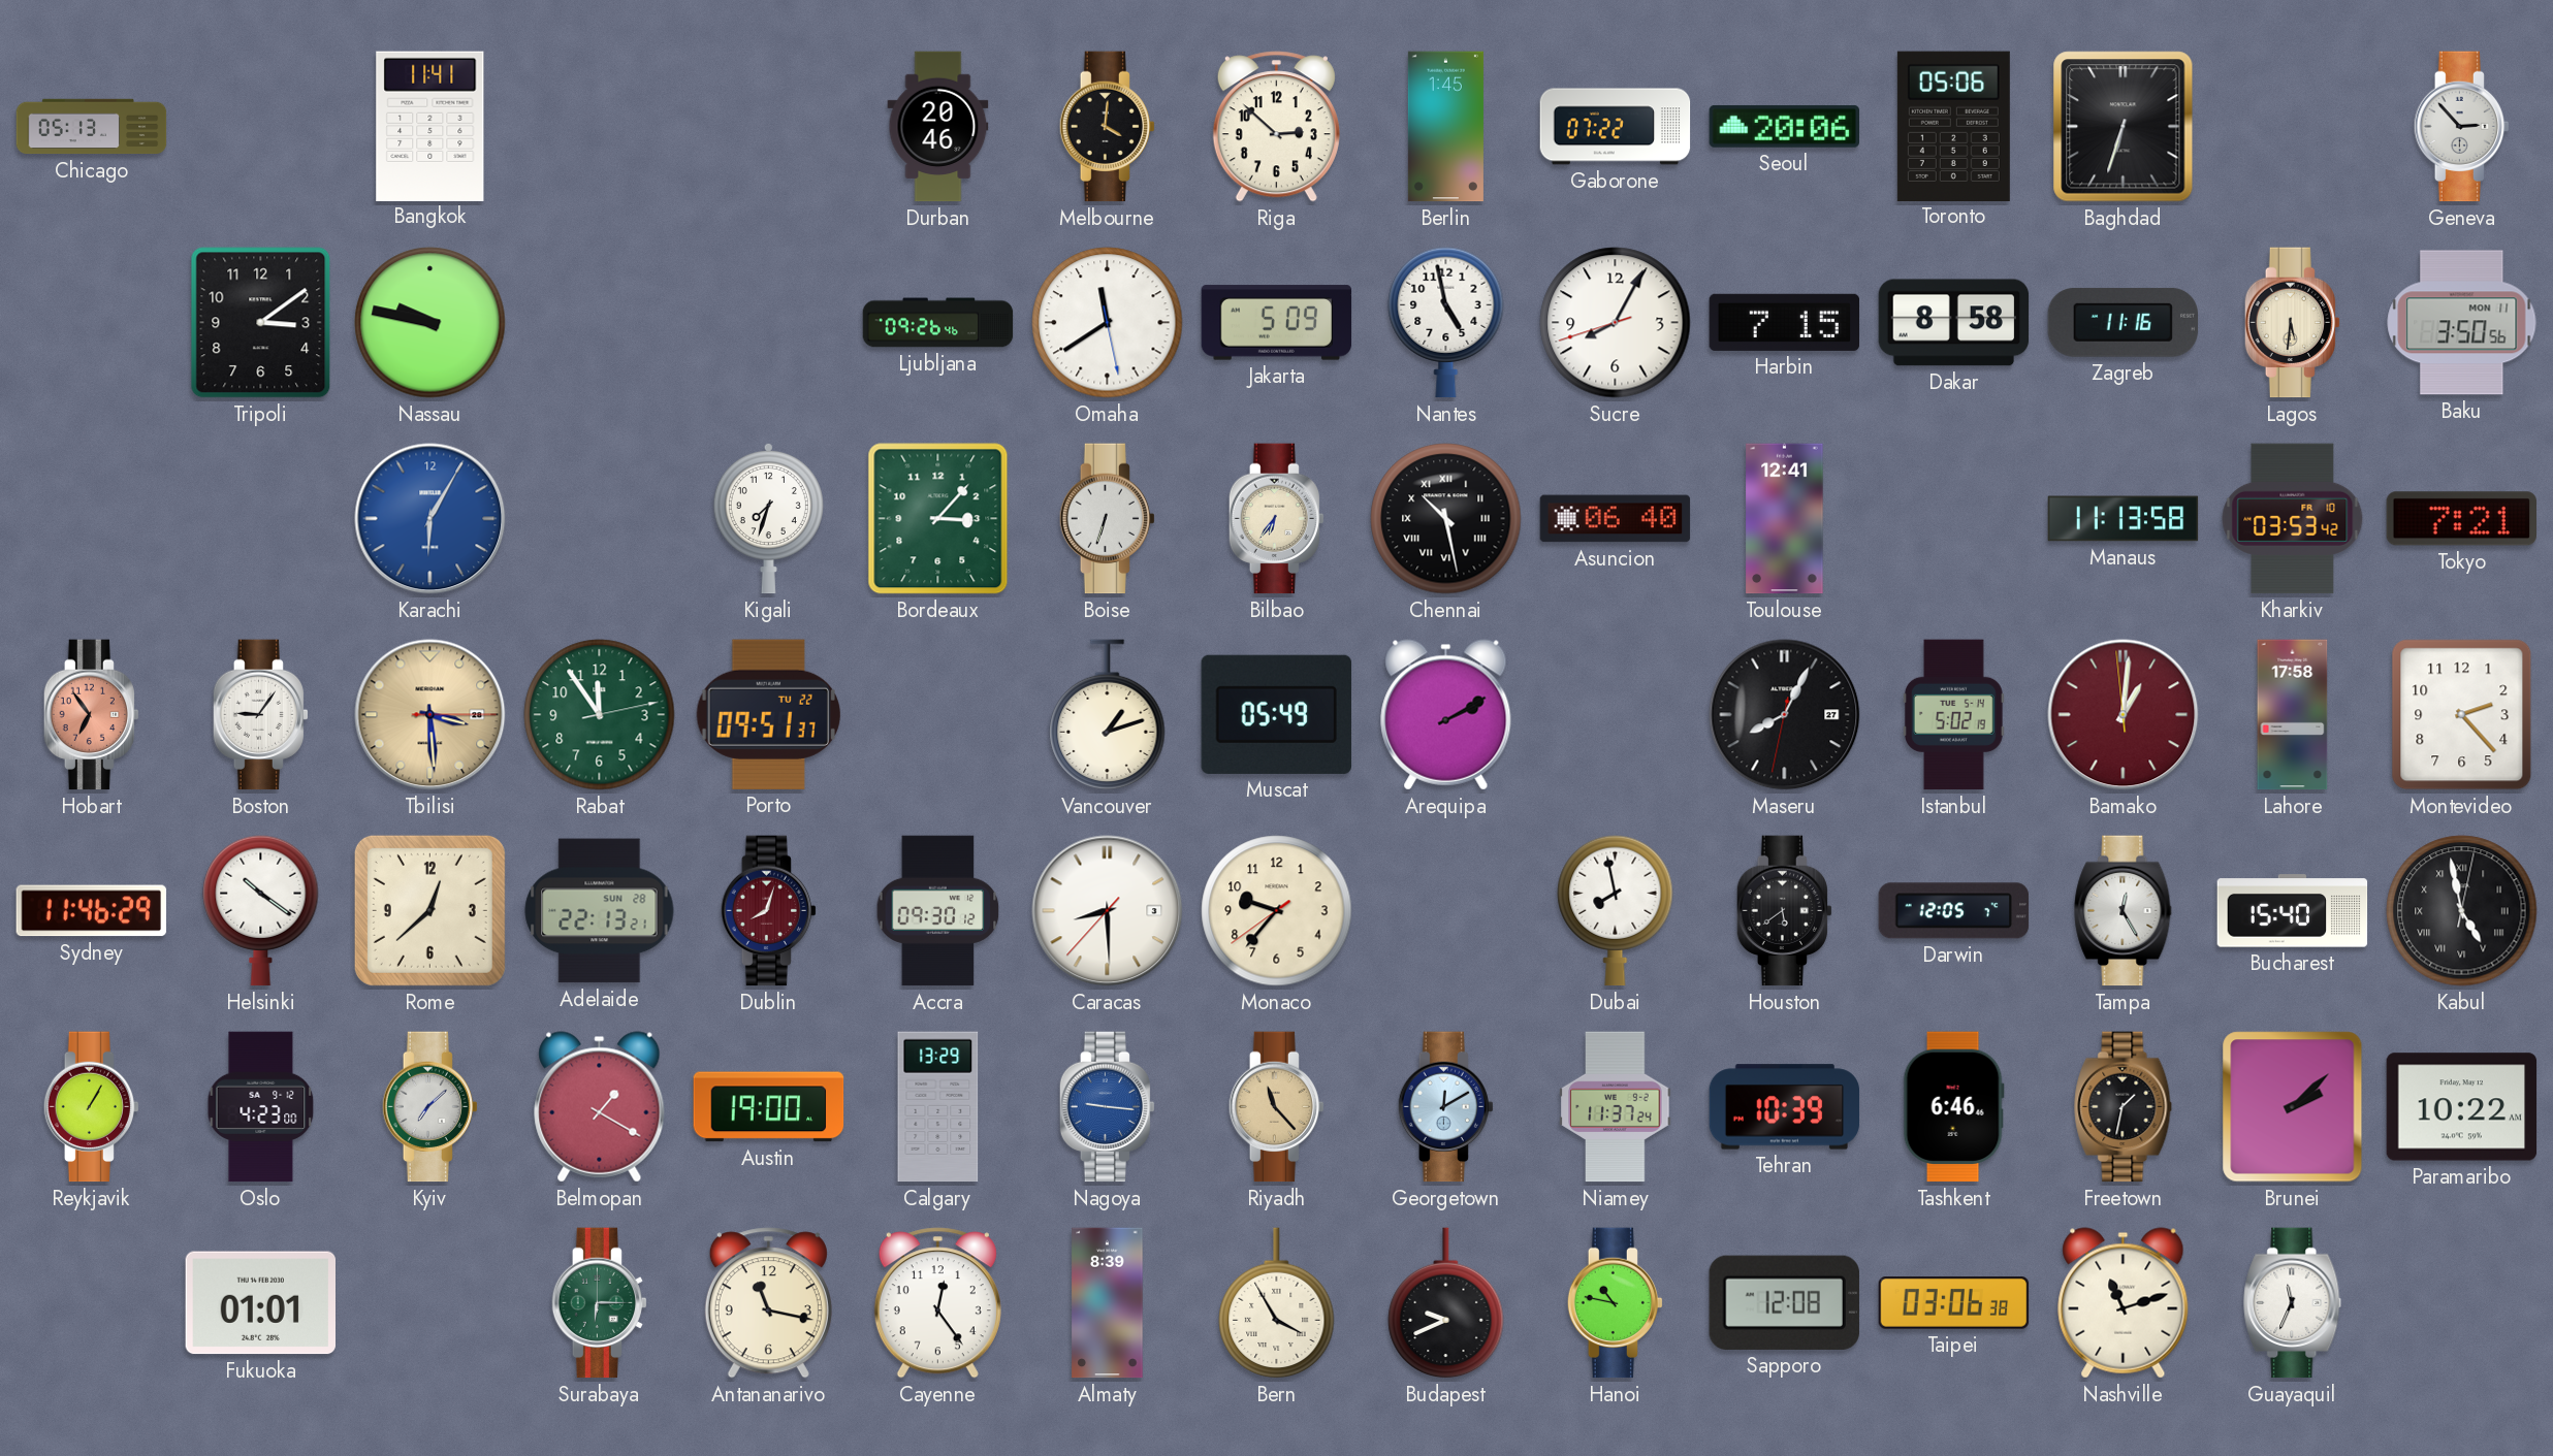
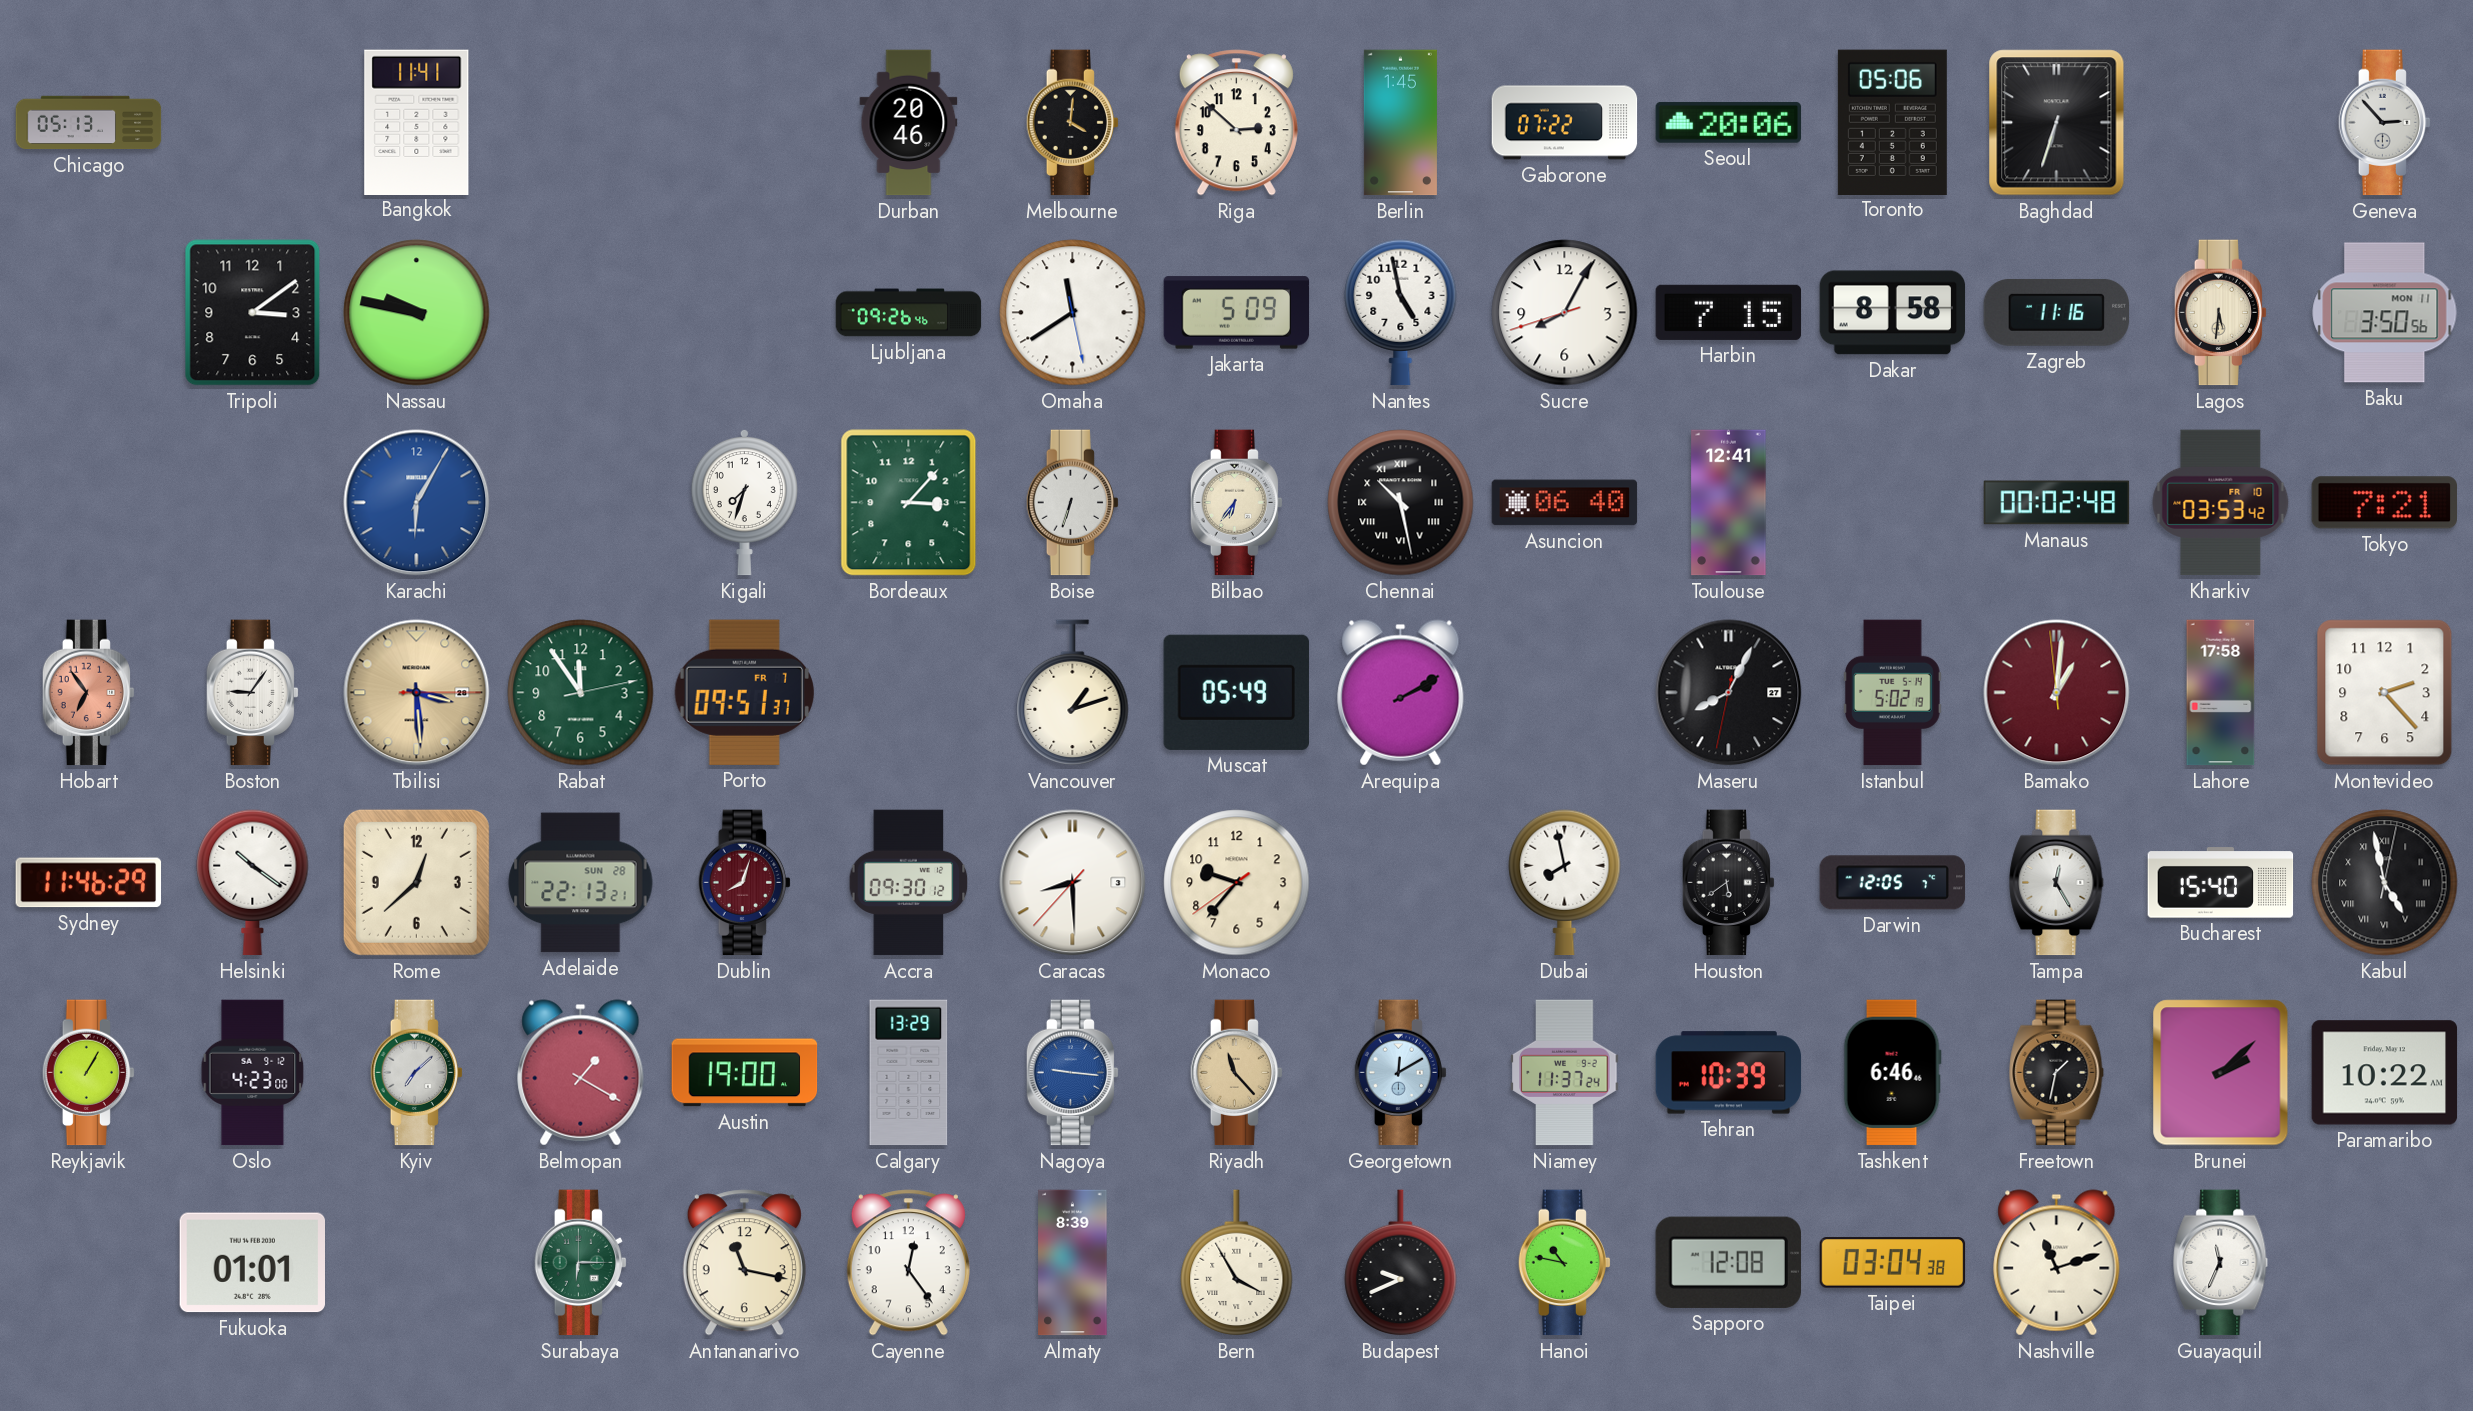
Manaus: 11:13 -> 00:02 (2057, 503)
Porto date: TU 22 -> FR 7 (744, 692)
Taipei: 03:06 -> 03:04 (1893, 1263)
